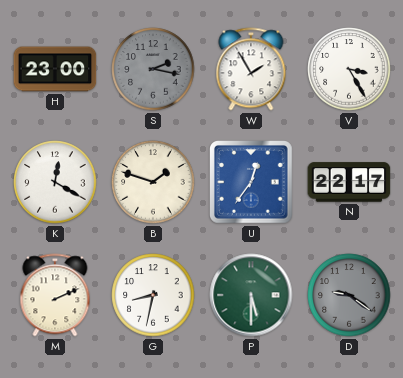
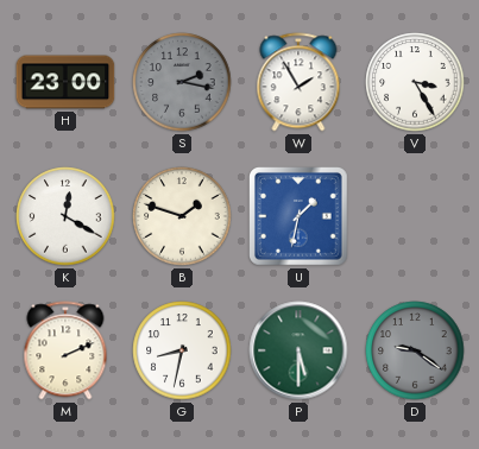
U: 12:36 -> 1:32 (300, 217)
N: 22:17 -> none (349, 182)
